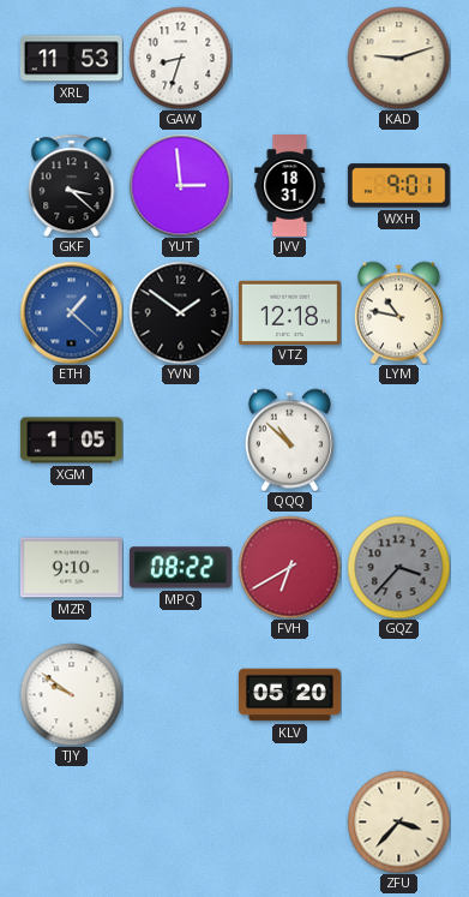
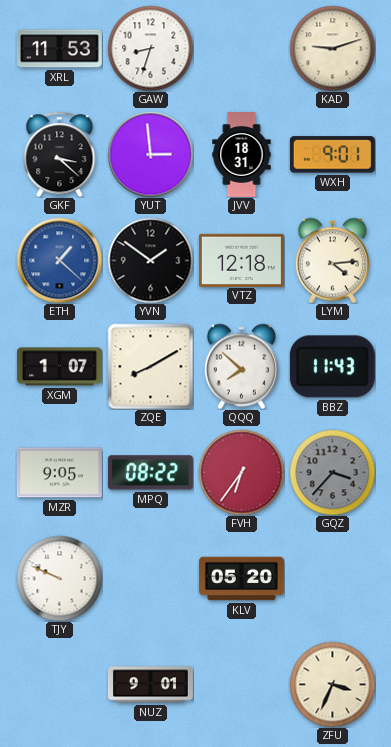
LYM: 10:47 -> 4:14 (332, 260)
XGM: 1:05 -> 1:07 (59, 367)
ZQE: none -> 8:10 (150, 366)
QQQ: 10:52 -> 7:52 (241, 366)
BBZ: none -> 11:43 (332, 367)
MZR: 9:10 -> 9:05 (59, 473)
FVH: 6:40 -> 6:36 (241, 472)
TJY: 9:51 -> 9:49 (59, 578)
NUZ: none -> 9:01 (150, 685)
ZFU: 3:37 -> 3:34 (332, 684)
